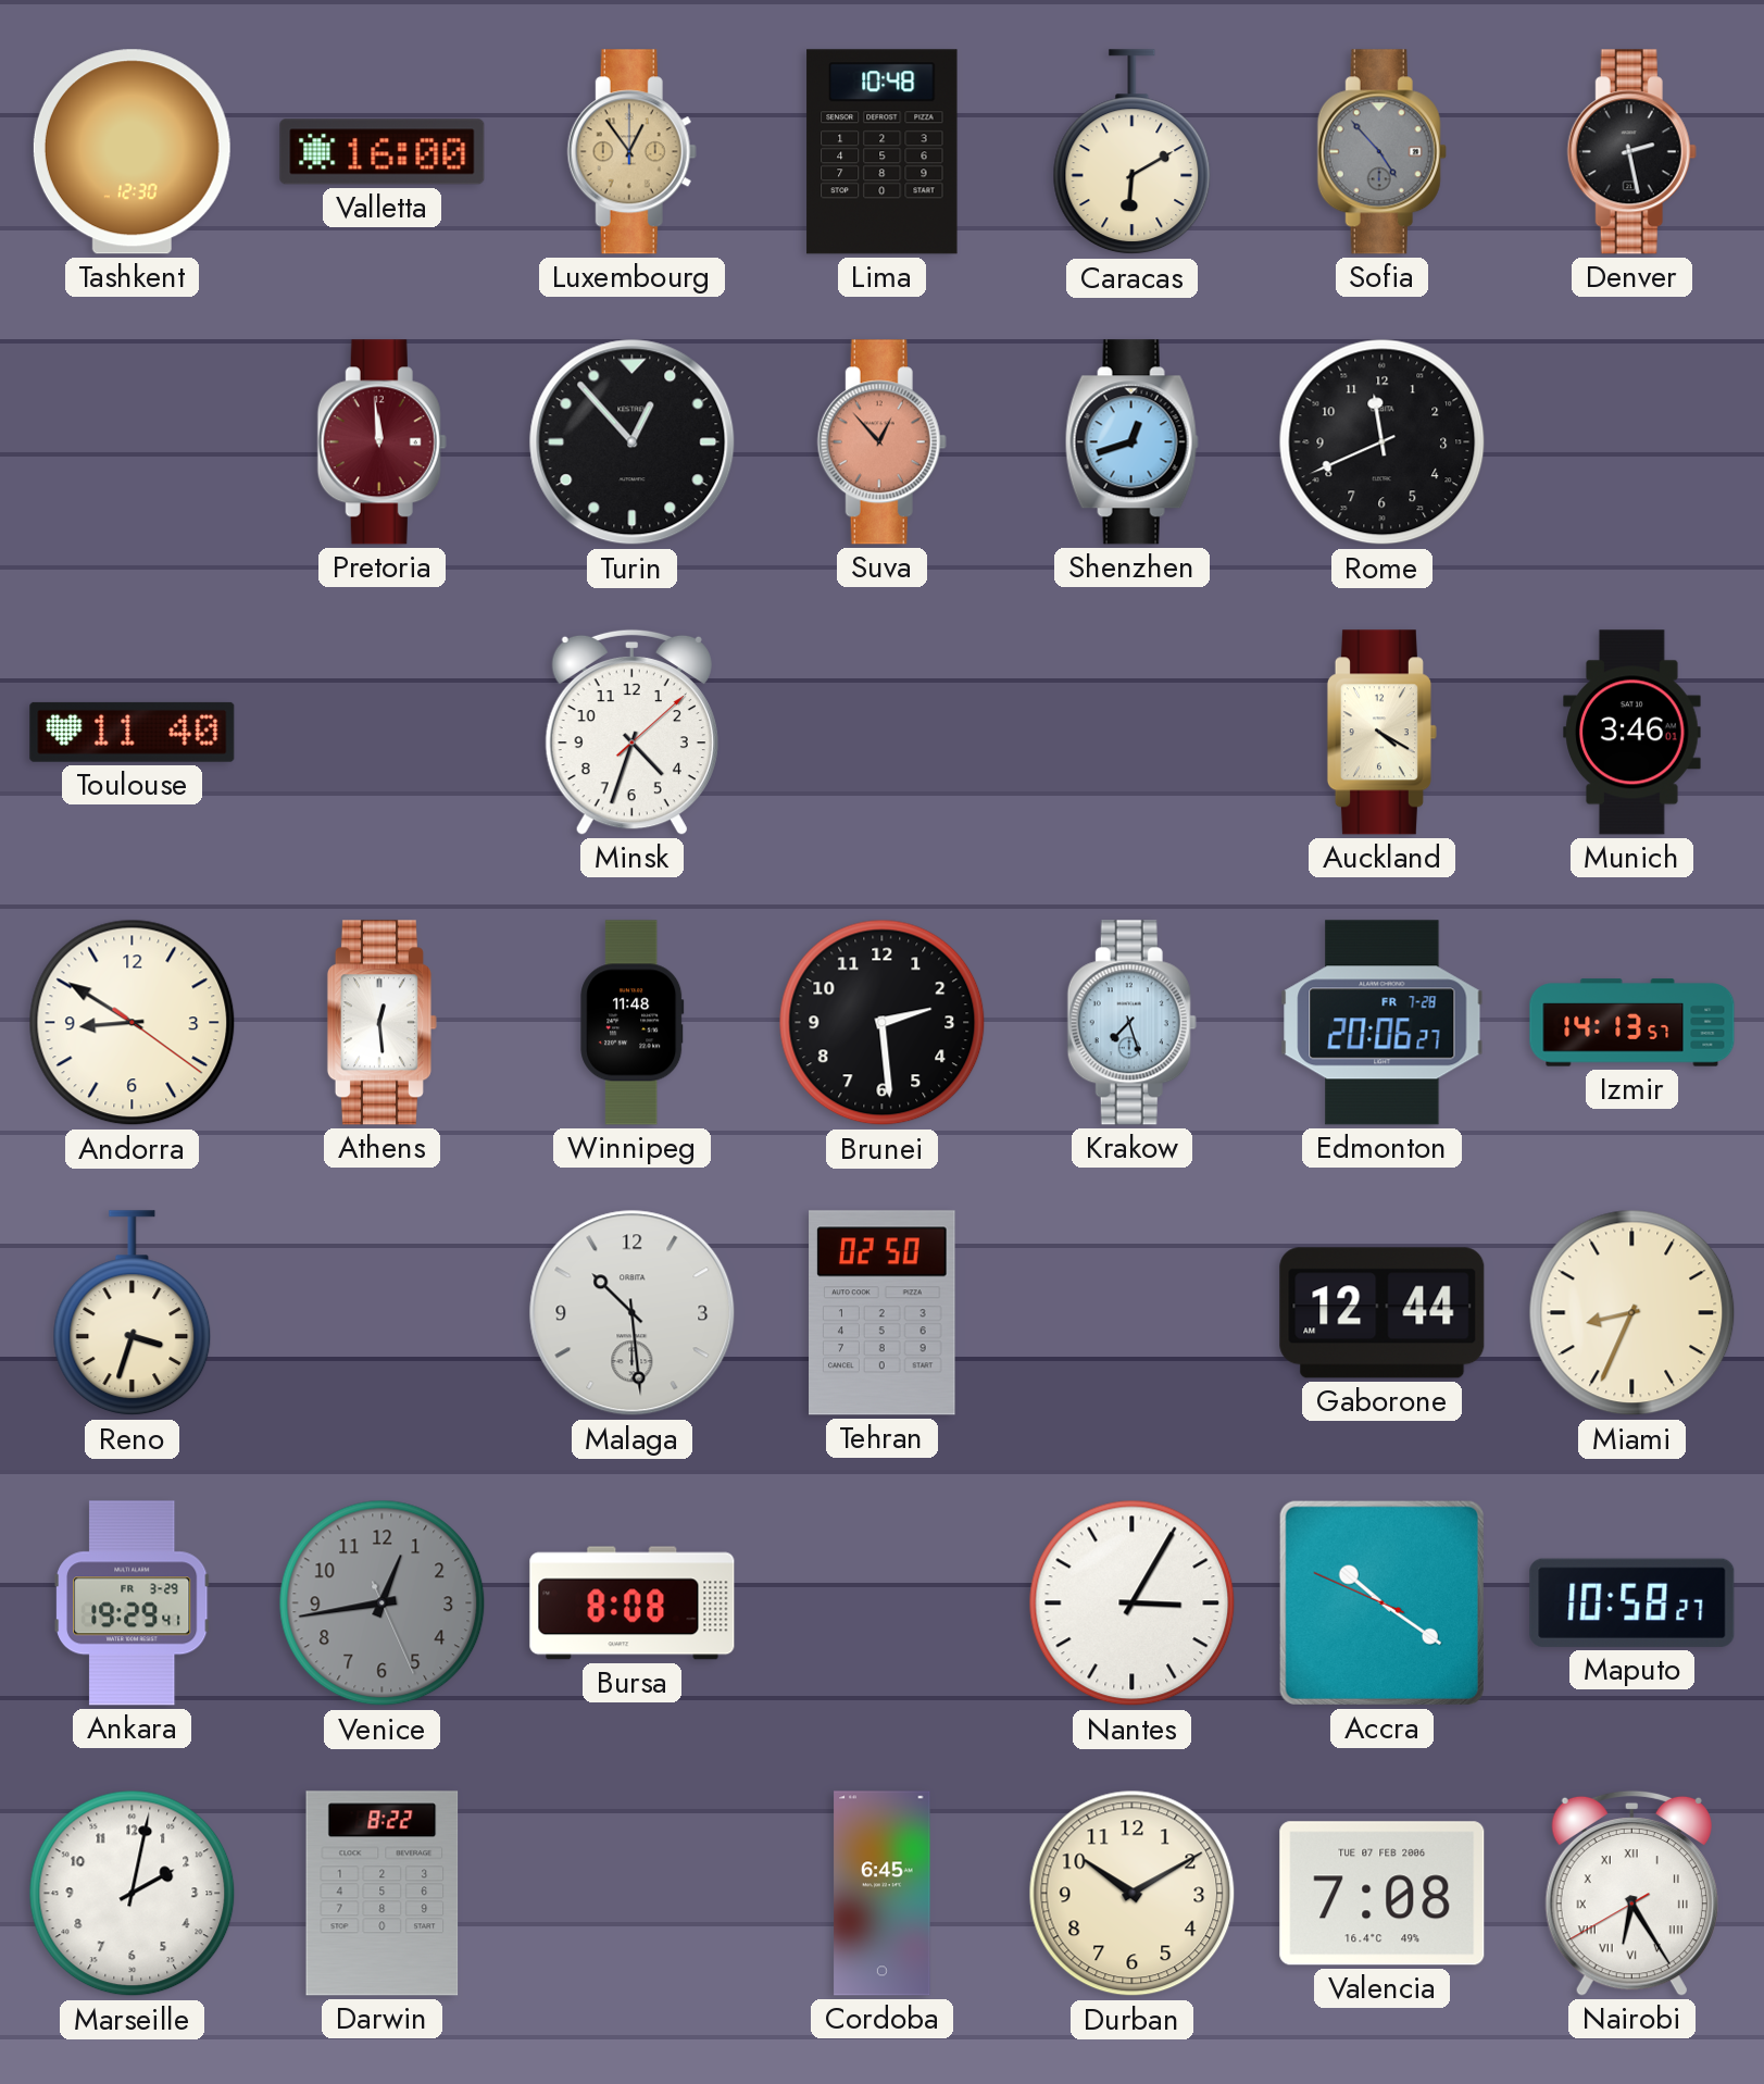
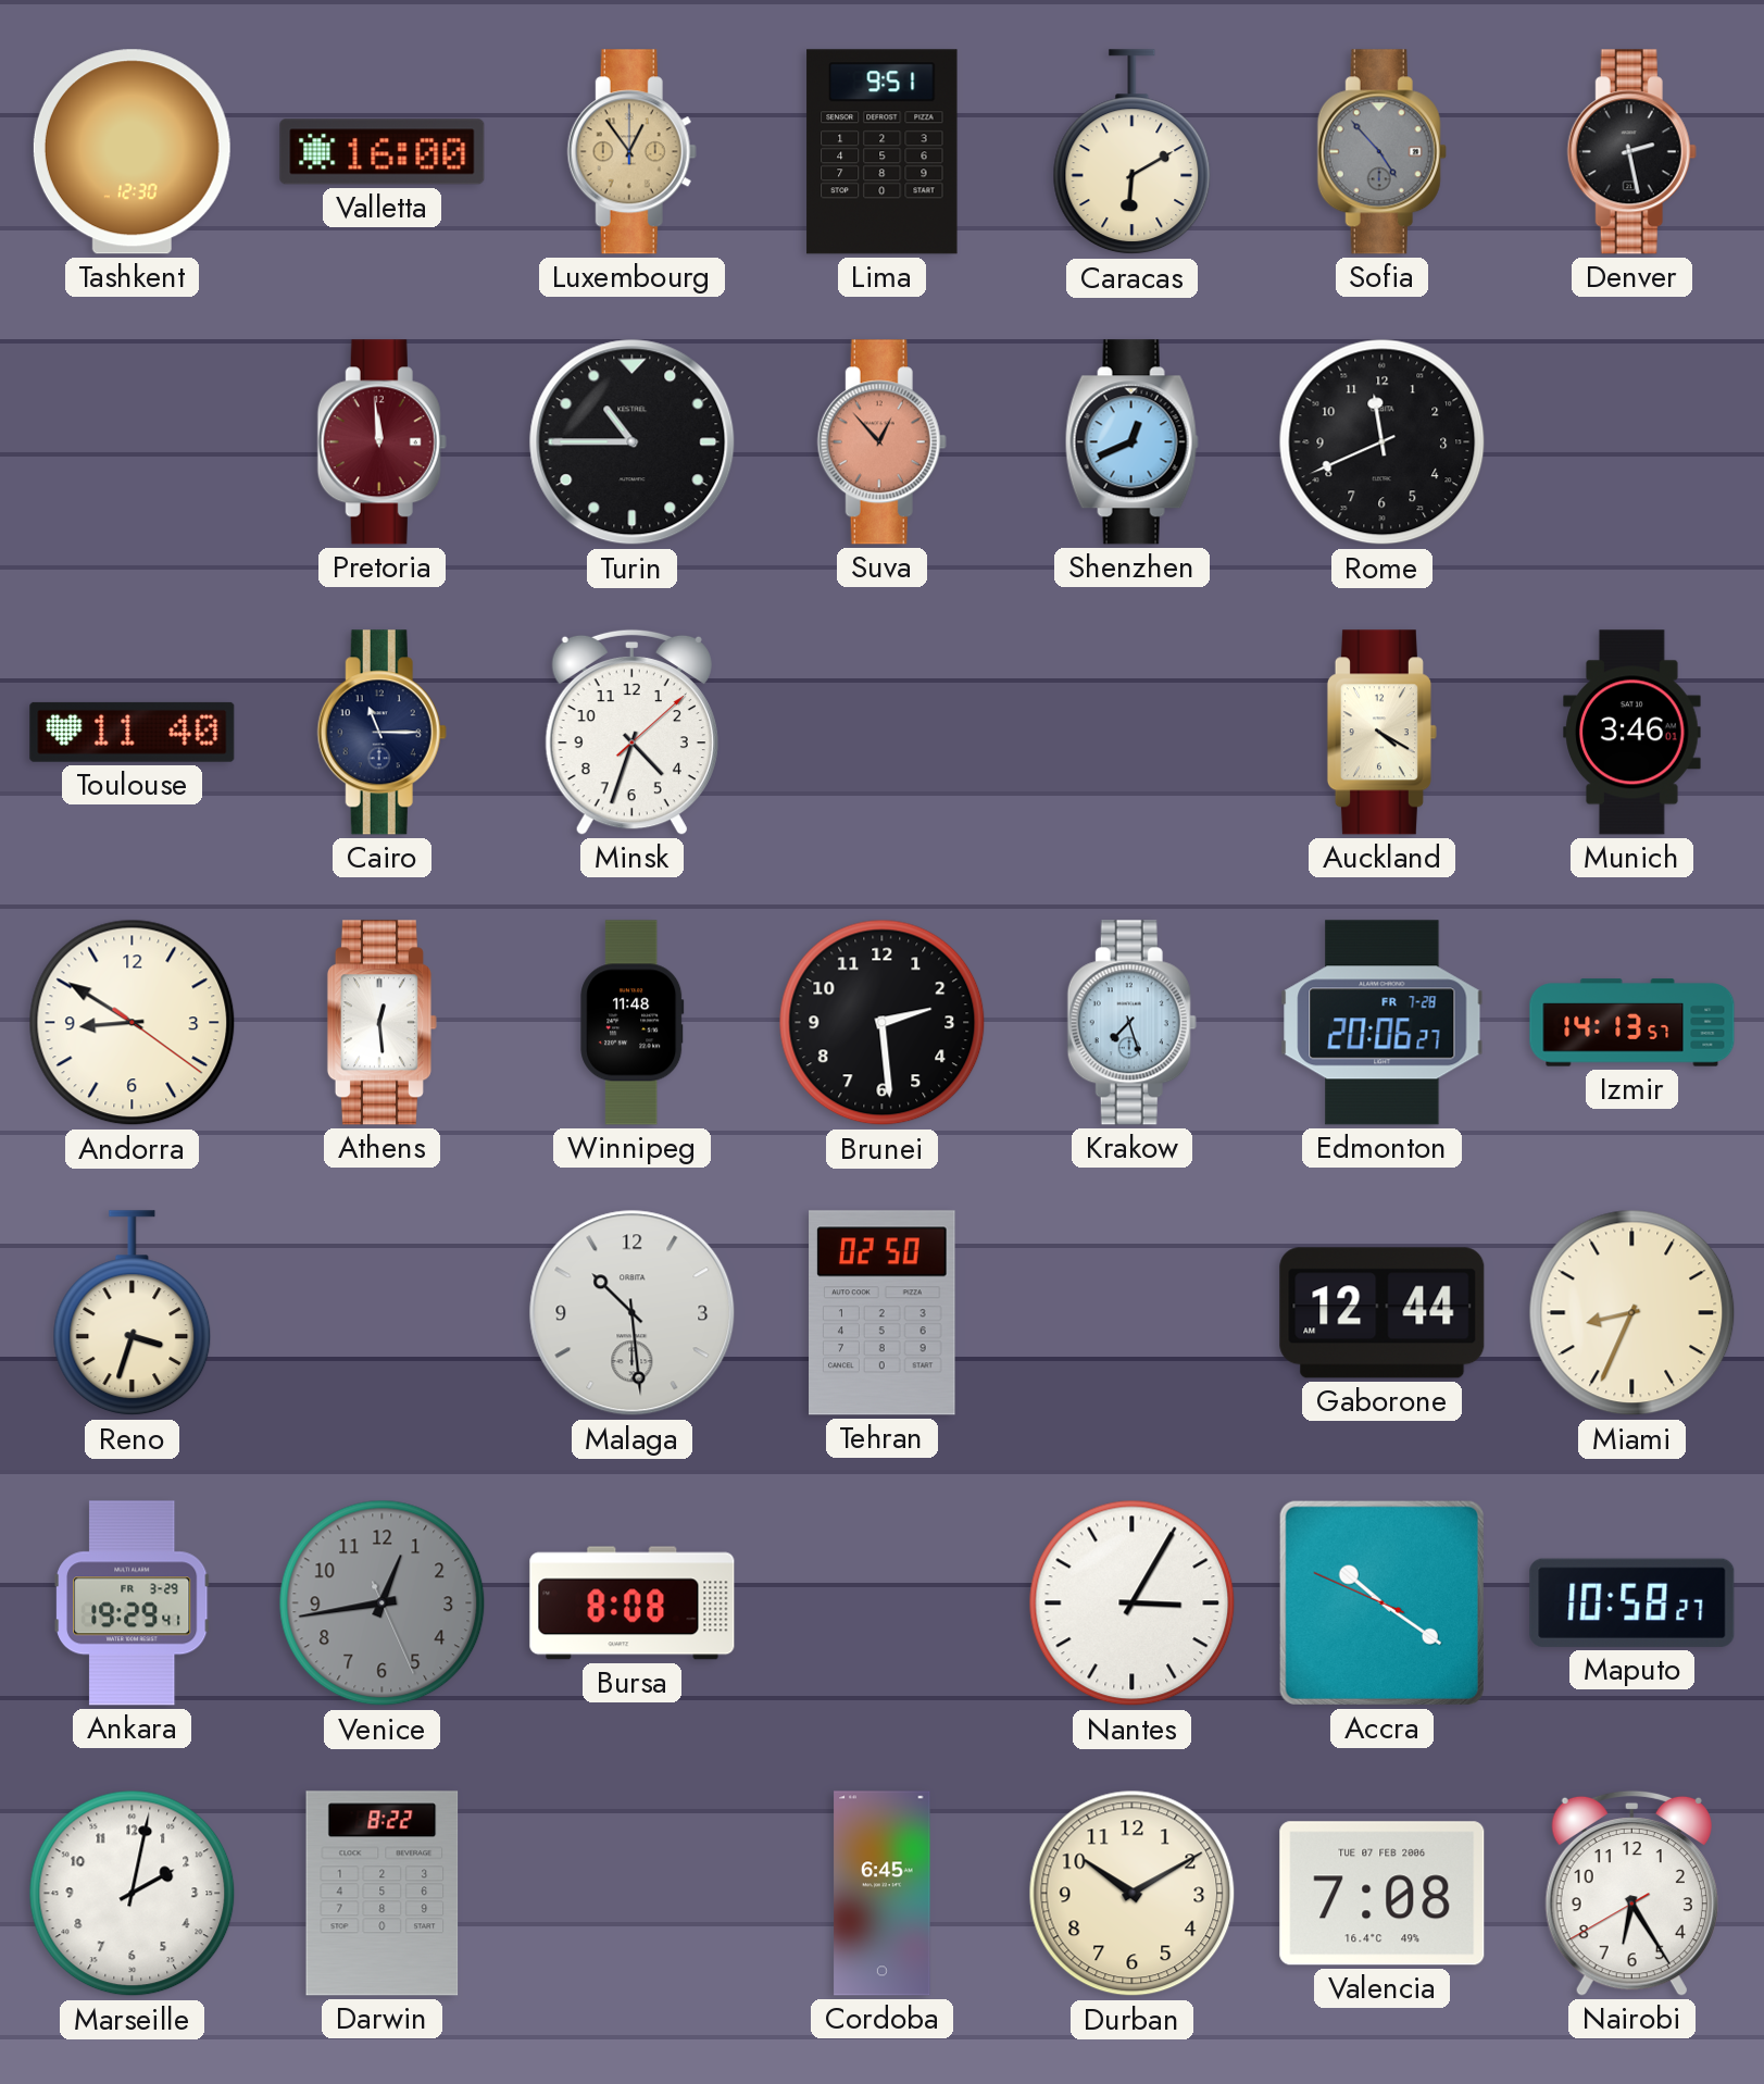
Lima: 10:48 -> 9:51 (883, 152)
Turin: 12:53 -> 10:45 (633, 442)
Shenzhen: 12:42 -> 12:41 (1131, 442)
Cairo: none -> 11:15 (381, 733)
Nairobi numerals: Roman -> Arabic (1631, 1893)
